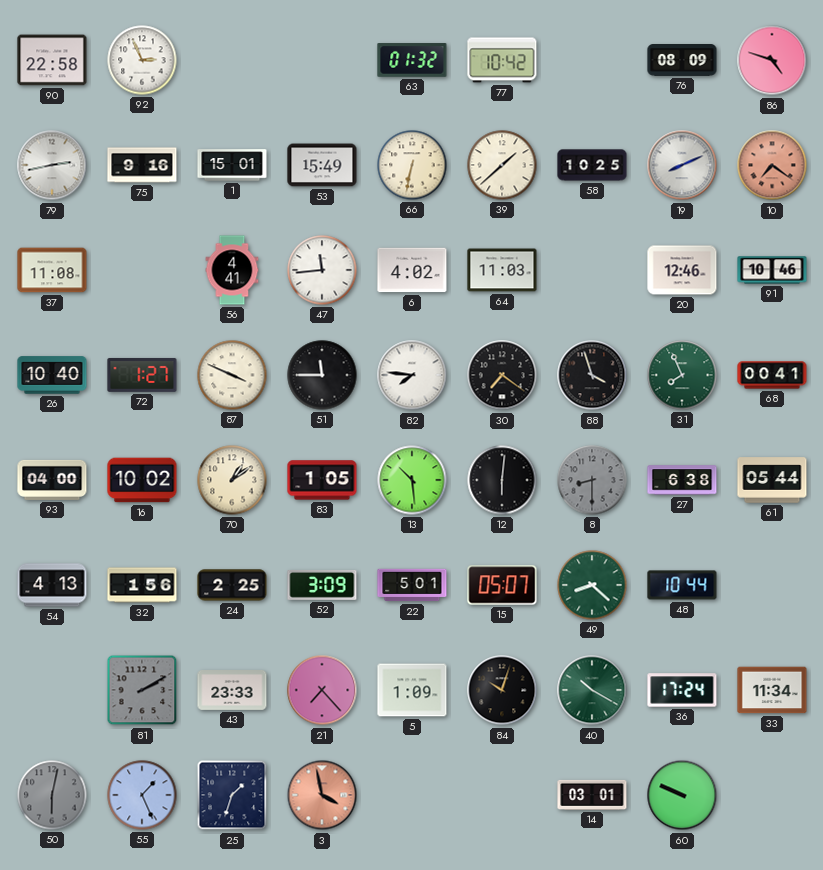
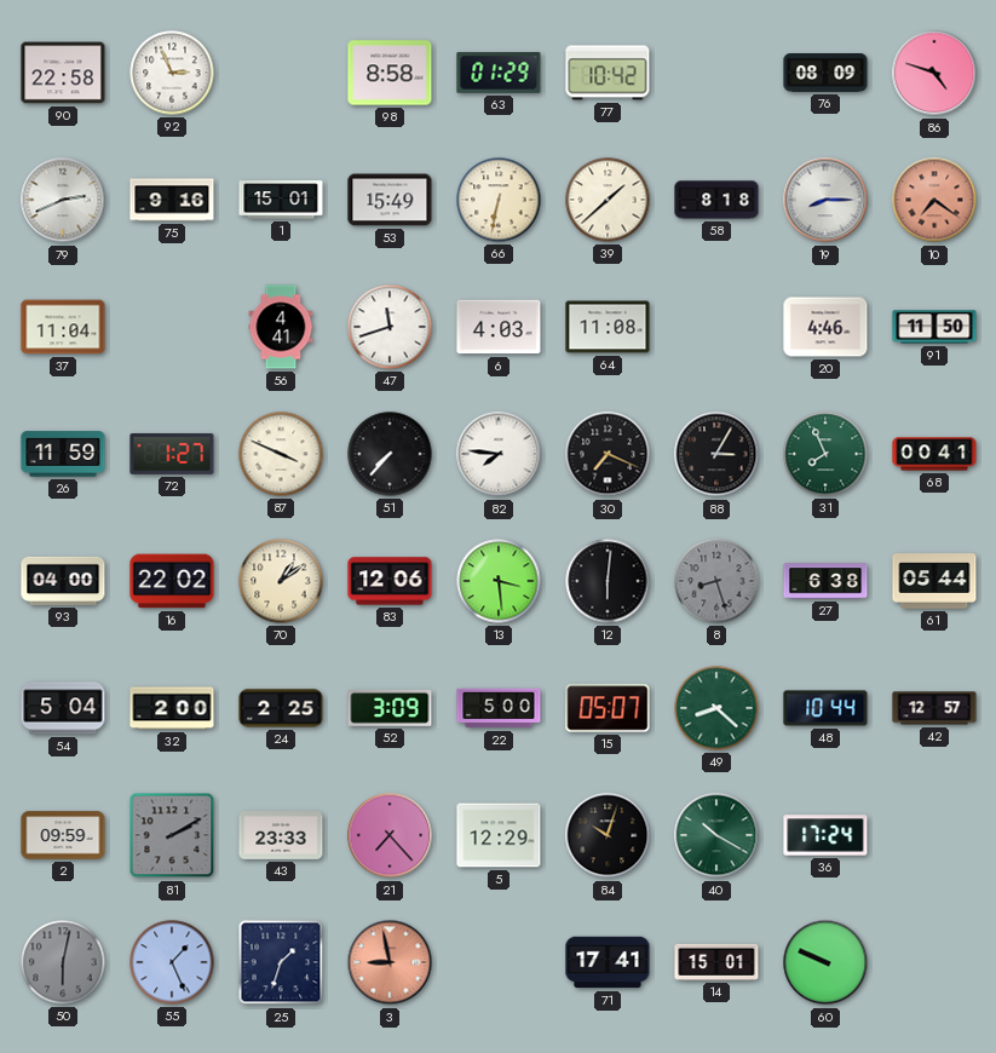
98: none -> 8:58 (390, 73)
63: 01:32 -> 01:29 (499, 73)
79: 2:43 -> 2:41 (63, 200)
58: 10:25 -> 8:18 (716, 200)
19: 8:11 -> 8:15 (825, 200)
37: 11:08 -> 11:04 (63, 327)
47: 11:44 -> 11:42 (390, 327)
6: 4:02 -> 4:03 (499, 327)
64: 11:03 -> 11:08 (608, 327)
20: 12:46 -> 4:46 (825, 327)
91: 10:46 -> 11:50 (934, 327)
26: 10:40 -> 11:59 (63, 454)
51: 11:45 -> 7:37 (390, 454)
30: 7:21 -> 7:19 (608, 454)
88: 3:57 -> 3:05 (716, 454)
16: 10:02 -> 22:02 (172, 581)
83: 1:05 -> 12:06 (390, 581)
13: 10:29 -> 3:29 (499, 581)
8: 8:30 -> 8:27 (716, 581)
54: 4:13 -> 5:04 (63, 708)
32: 1:56 -> 2:00 (172, 708)
22: 5:01 -> 5:00 (499, 708)
42: none -> 12:57 (934, 708)
2: none -> 09:59 (63, 835)
5: 1:09 -> 12:29 (499, 835)
33: 11:34 -> none (772, 690)
3: 3:58 -> 8:58 (390, 962)
71: none -> 17:41 (608, 962)
14: 03:01 -> 15:01 (716, 962)
